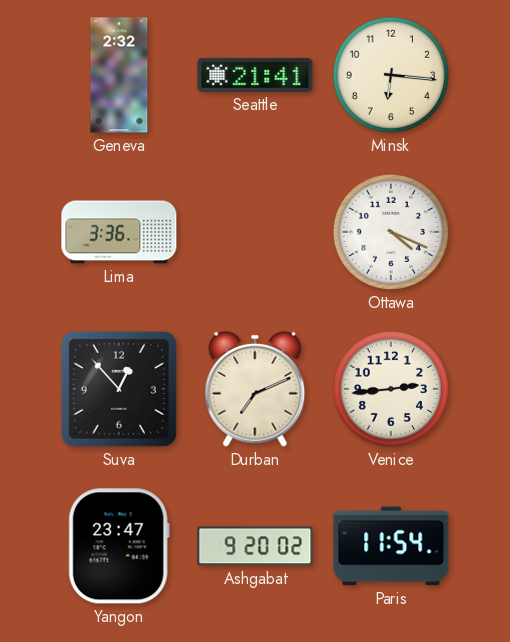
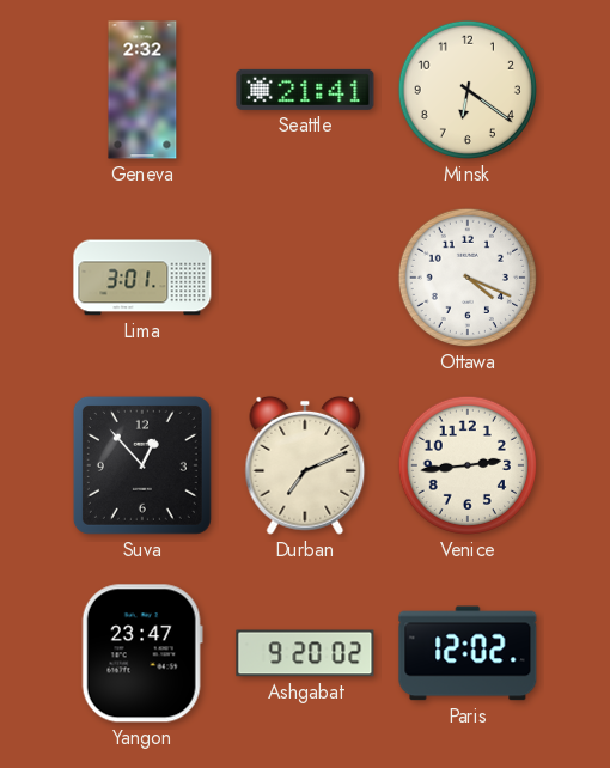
Minsk: 6:16 -> 6:21 (468, 90)
Lima: 3:36 -> 3:01 (142, 278)
Paris: 11:54 -> 12:02 (468, 653)
